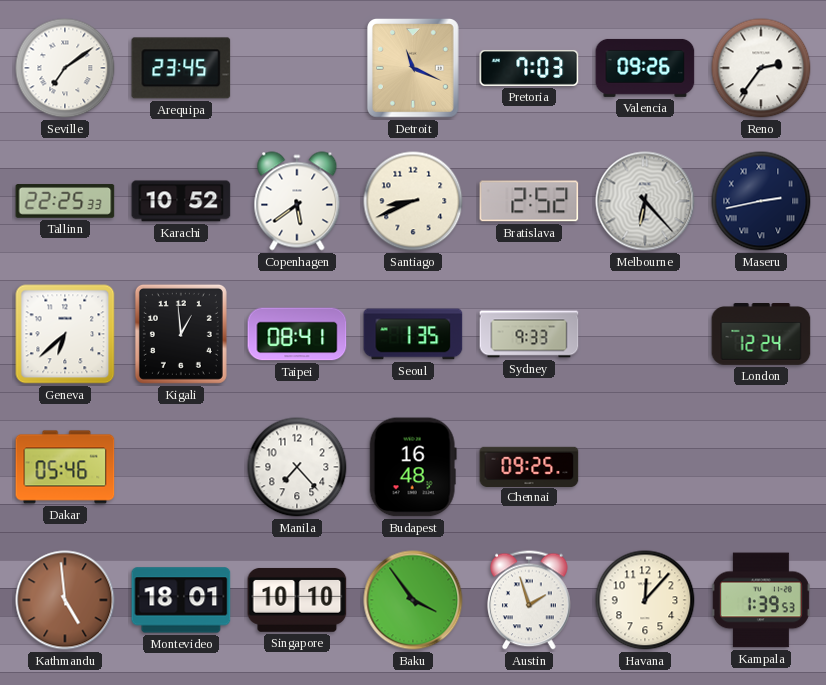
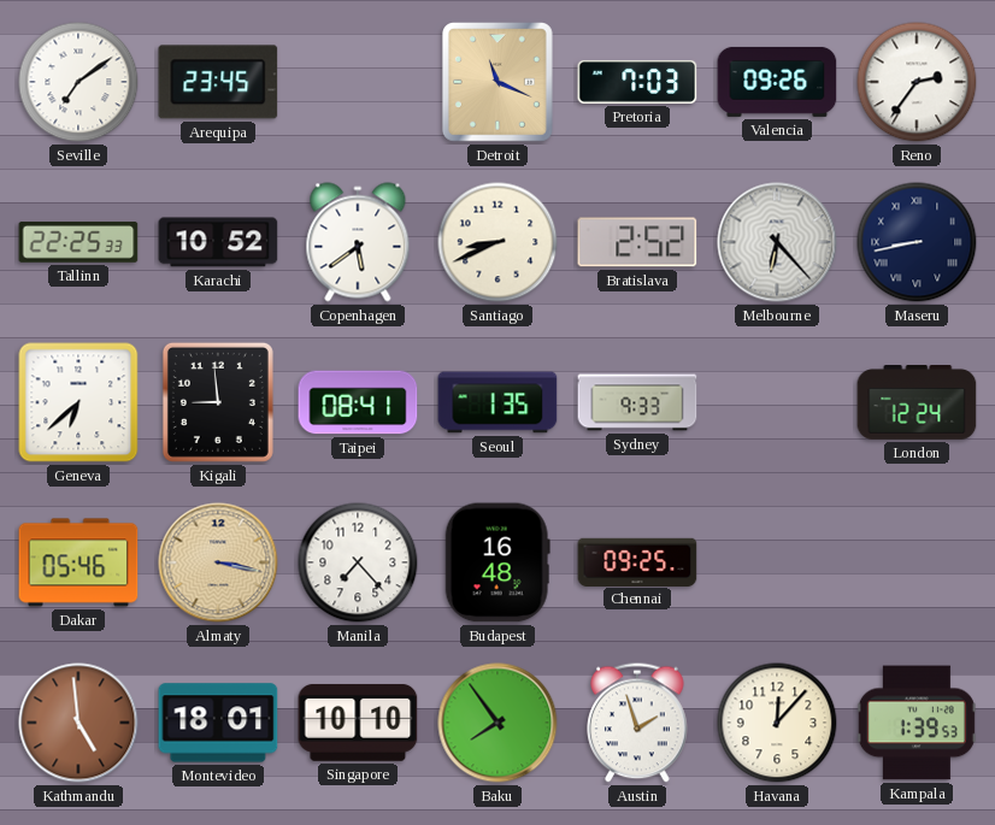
Maseru: 2:43 -> 8:43 (917, 242)
Kigali: 12:59 -> 8:59 (218, 402)
Almaty: none -> 3:17 (218, 562)
Baku: 3:54 -> 7:54 (497, 723)
